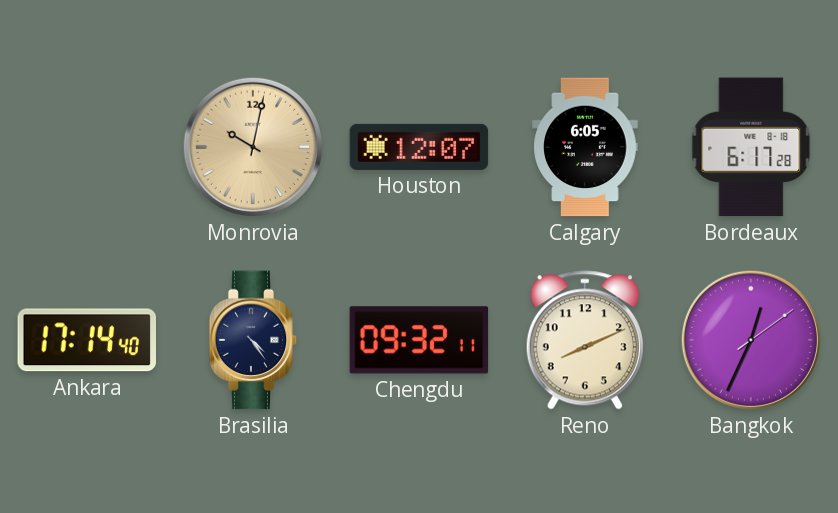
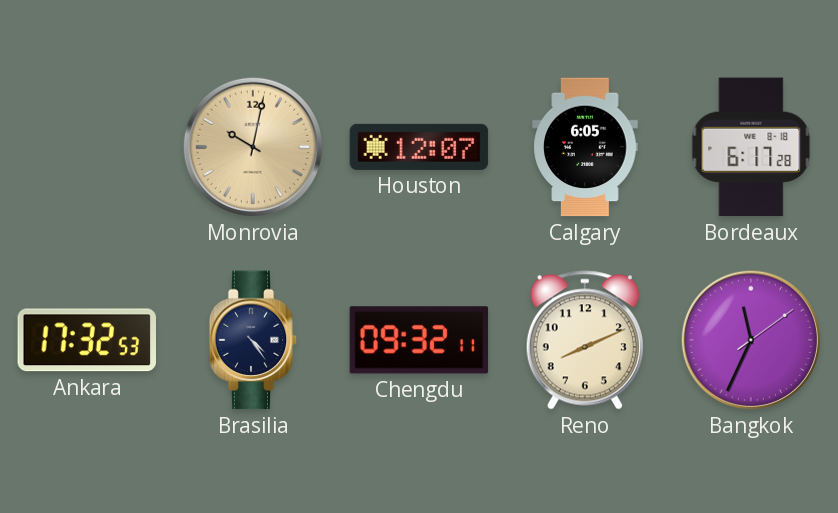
Ankara: 17:14 -> 17:32 (86, 340)
Bangkok: 12:34 -> 11:34 (751, 340)
